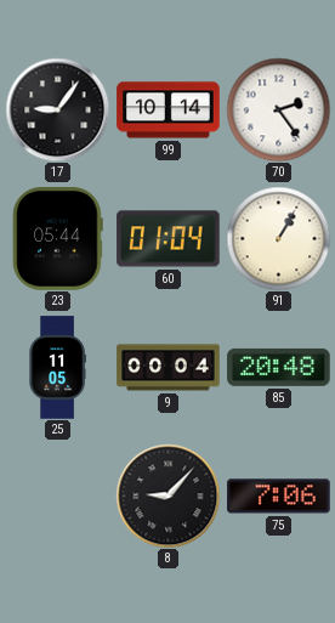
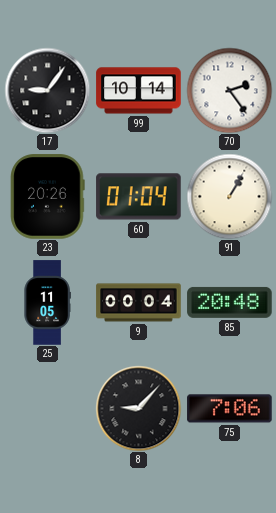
23: 05:44 -> 20:26 (48, 197)
